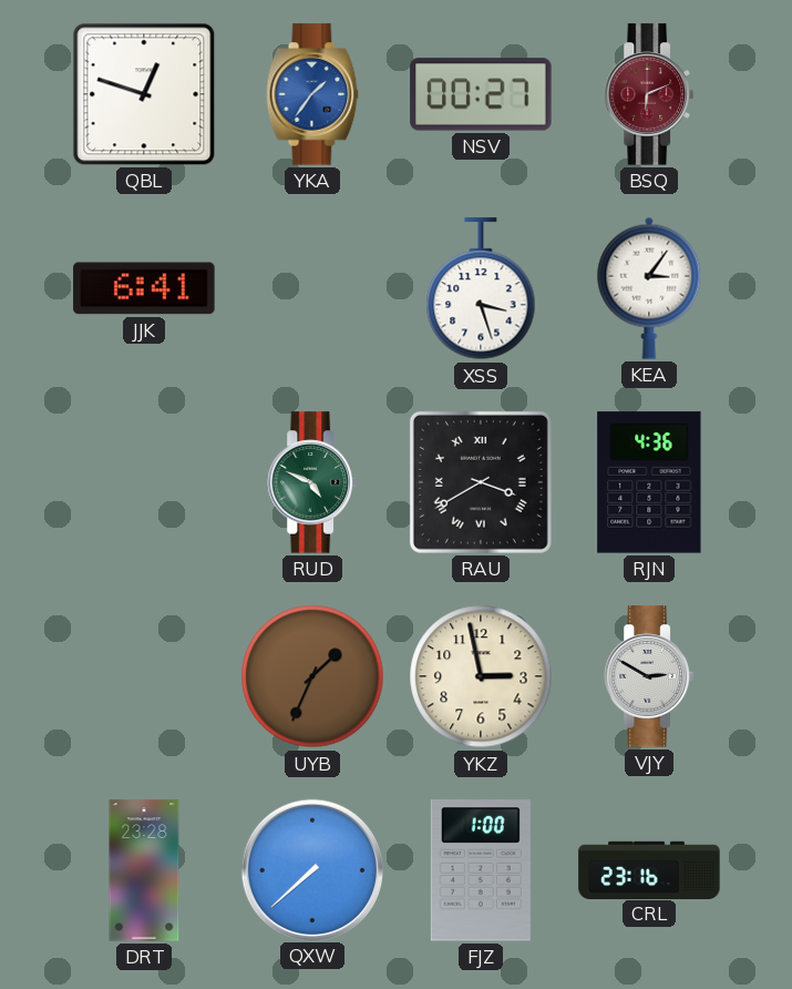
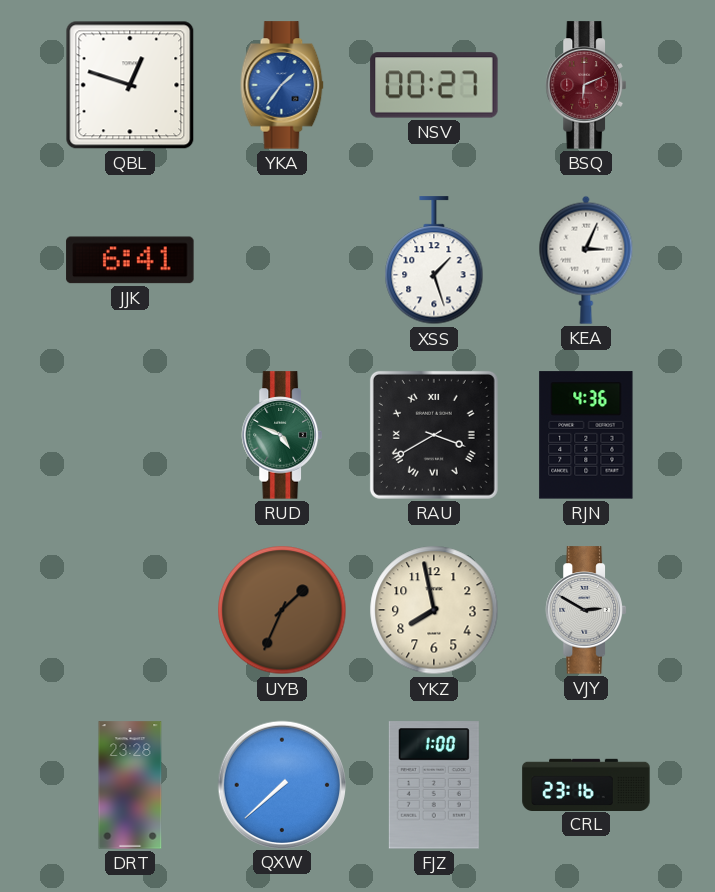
XSS: 3:27 -> 1:27 (434, 261)
KEA: 3:06 -> 3:04 (586, 260)
YKZ: 2:58 -> 7:58 (434, 610)
